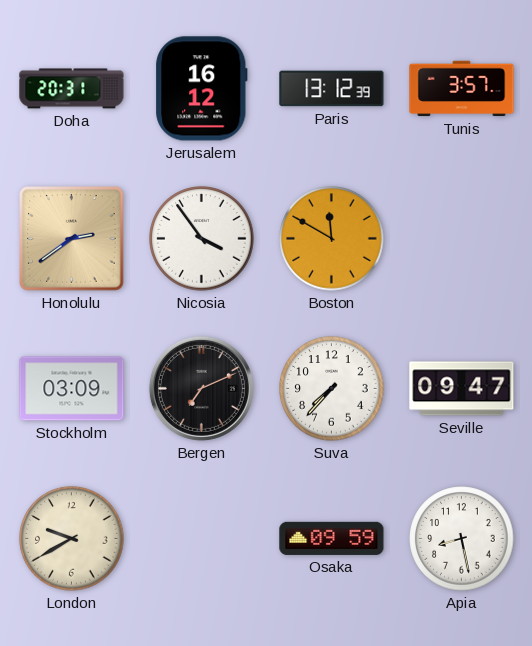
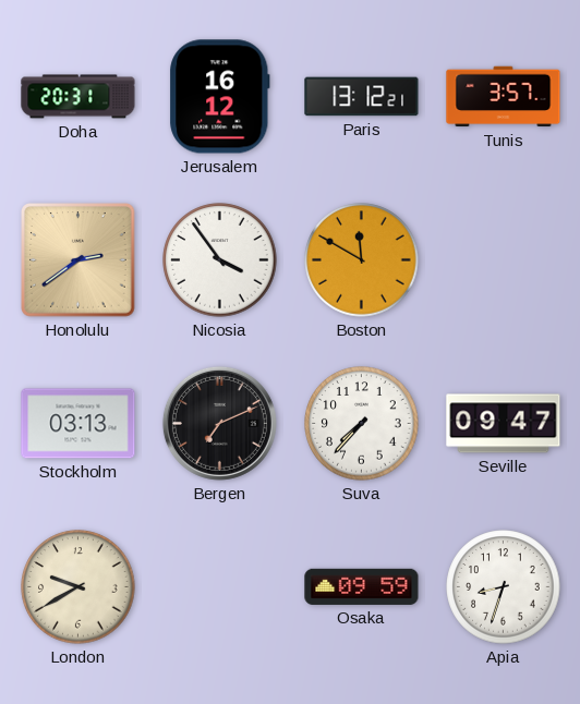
Paris: 13:12:39 -> 13:12:21 (362, 97)
Stockholm: 03:09 -> 03:13 (78, 424)
Apia: 8:28 -> 8:33 (504, 587)
